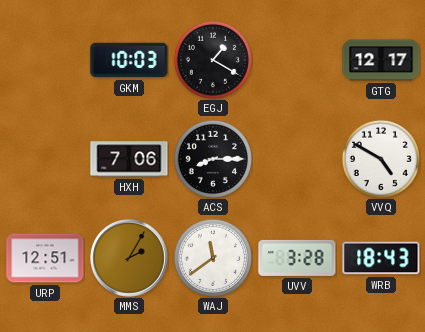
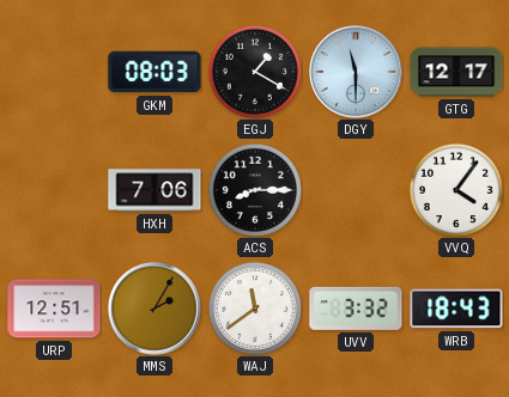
GKM: 10:03 -> 08:03 (154, 72)
DGY: none -> 11:30 (356, 72)
VVQ: 4:50 -> 4:06 (456, 190)
UVV: 3:28 -> 3:32 (356, 309)
